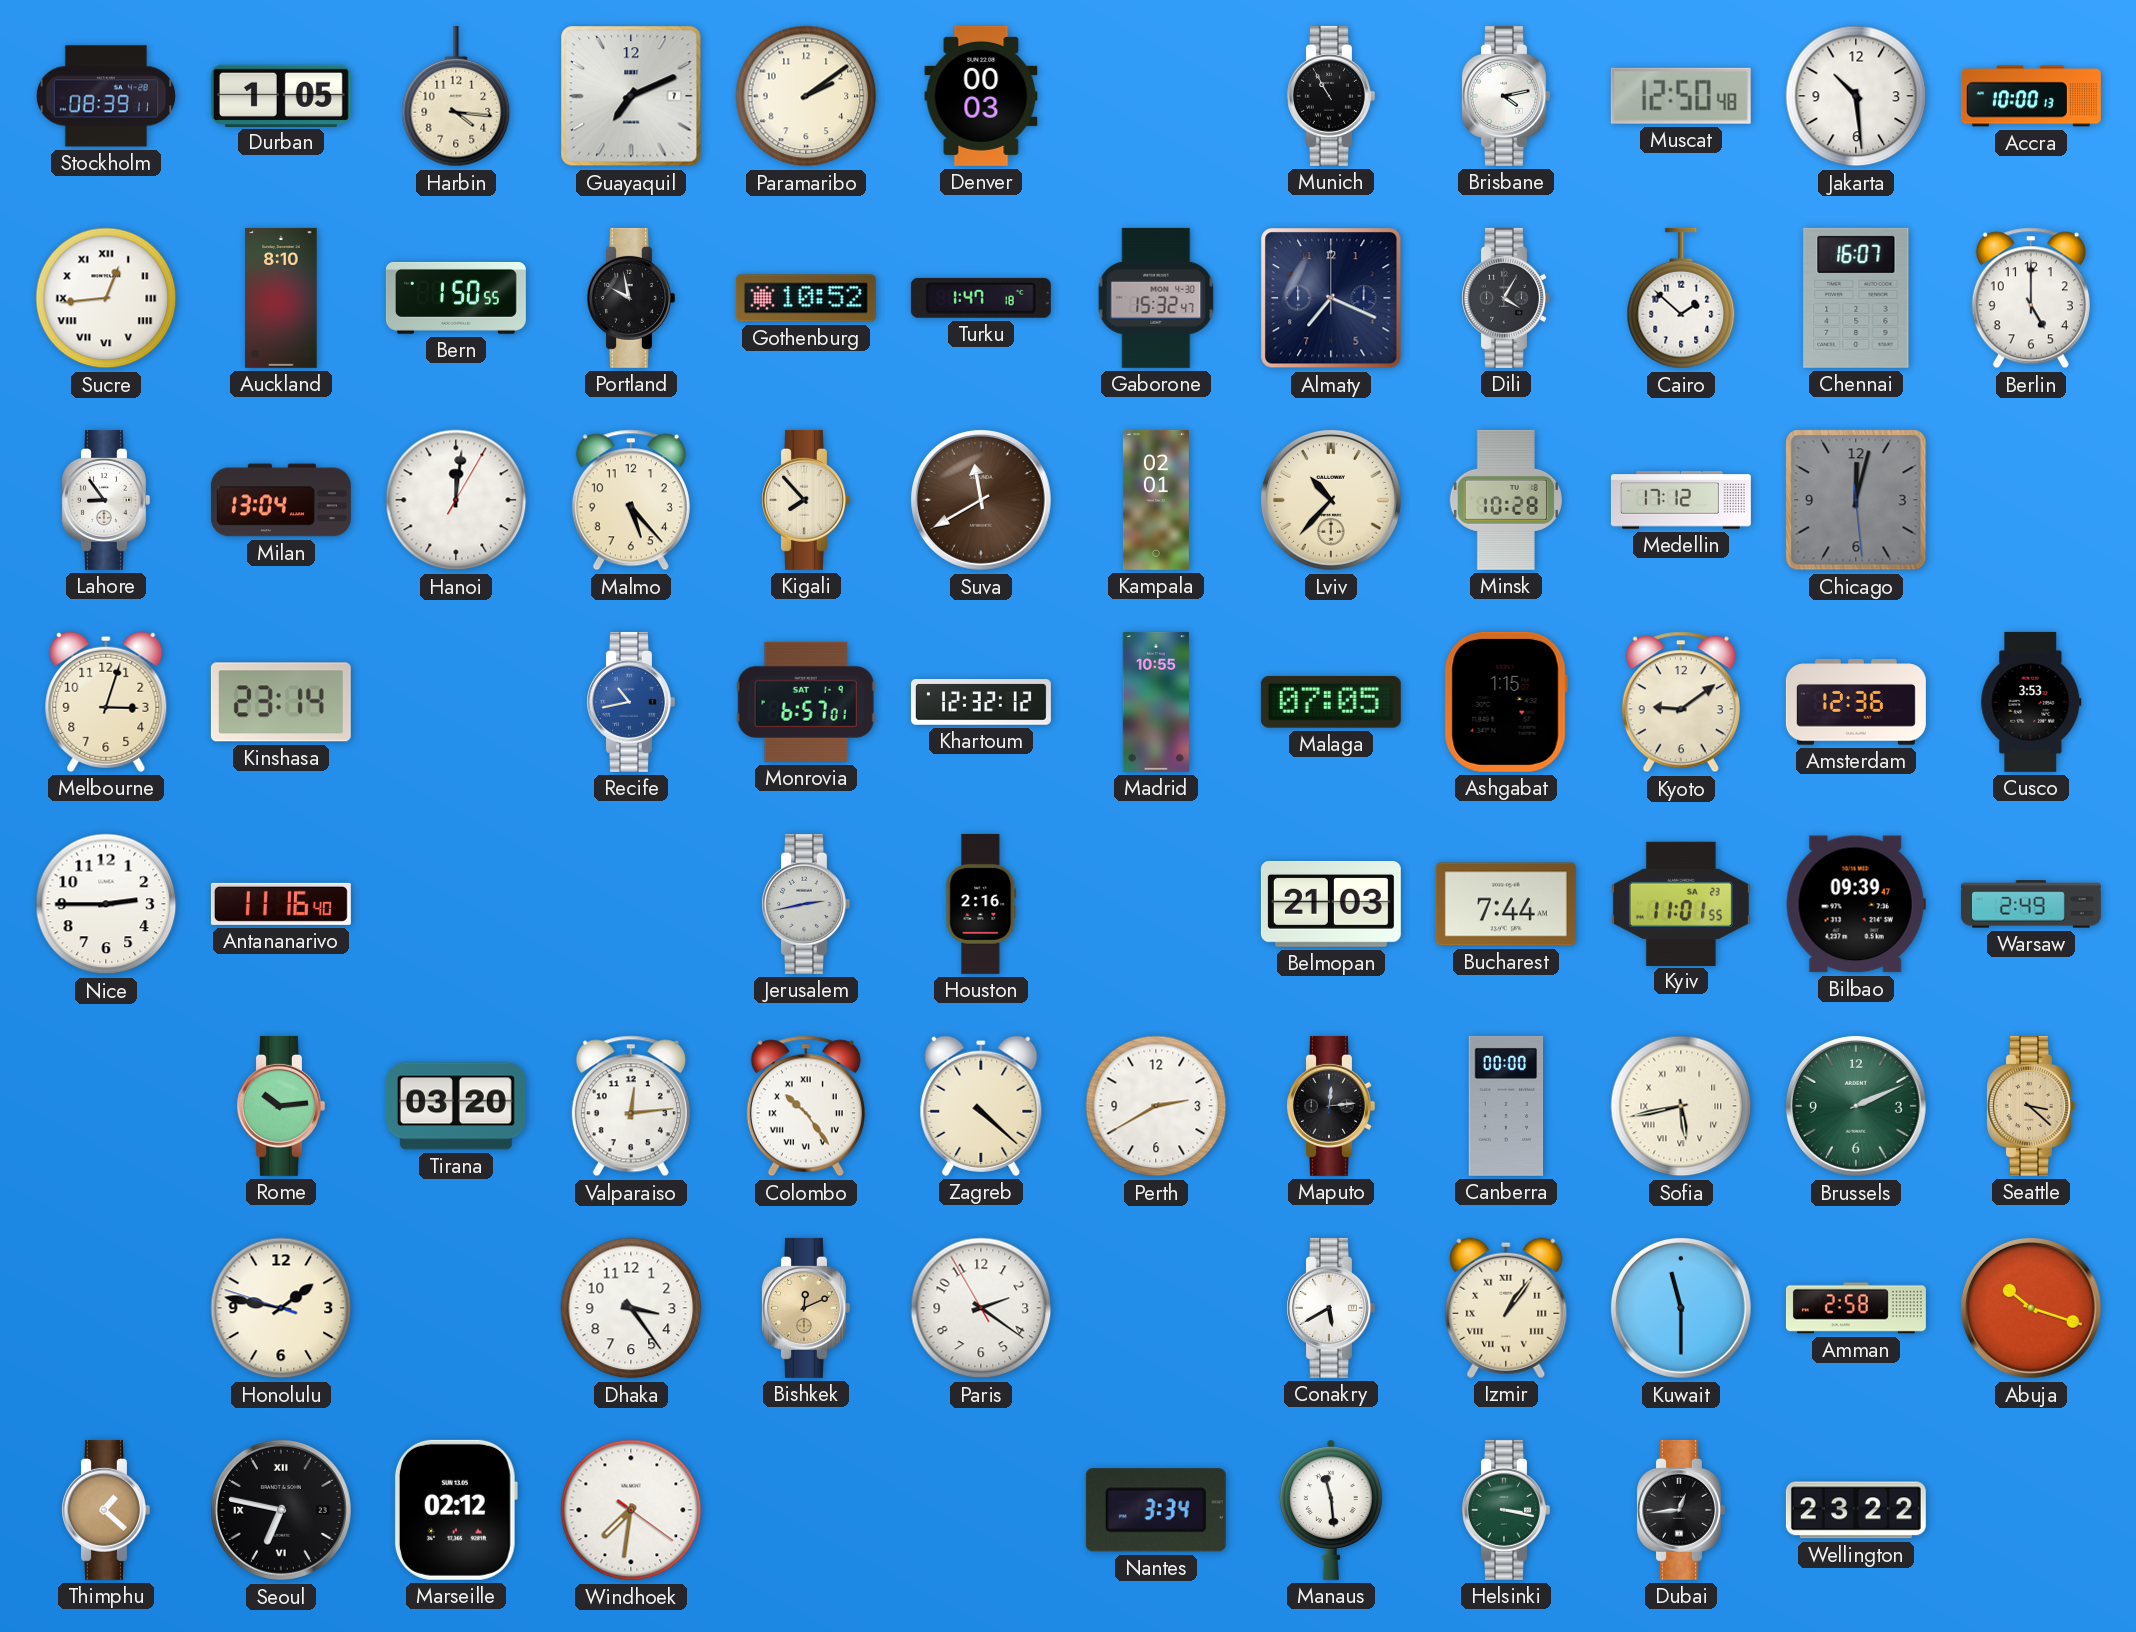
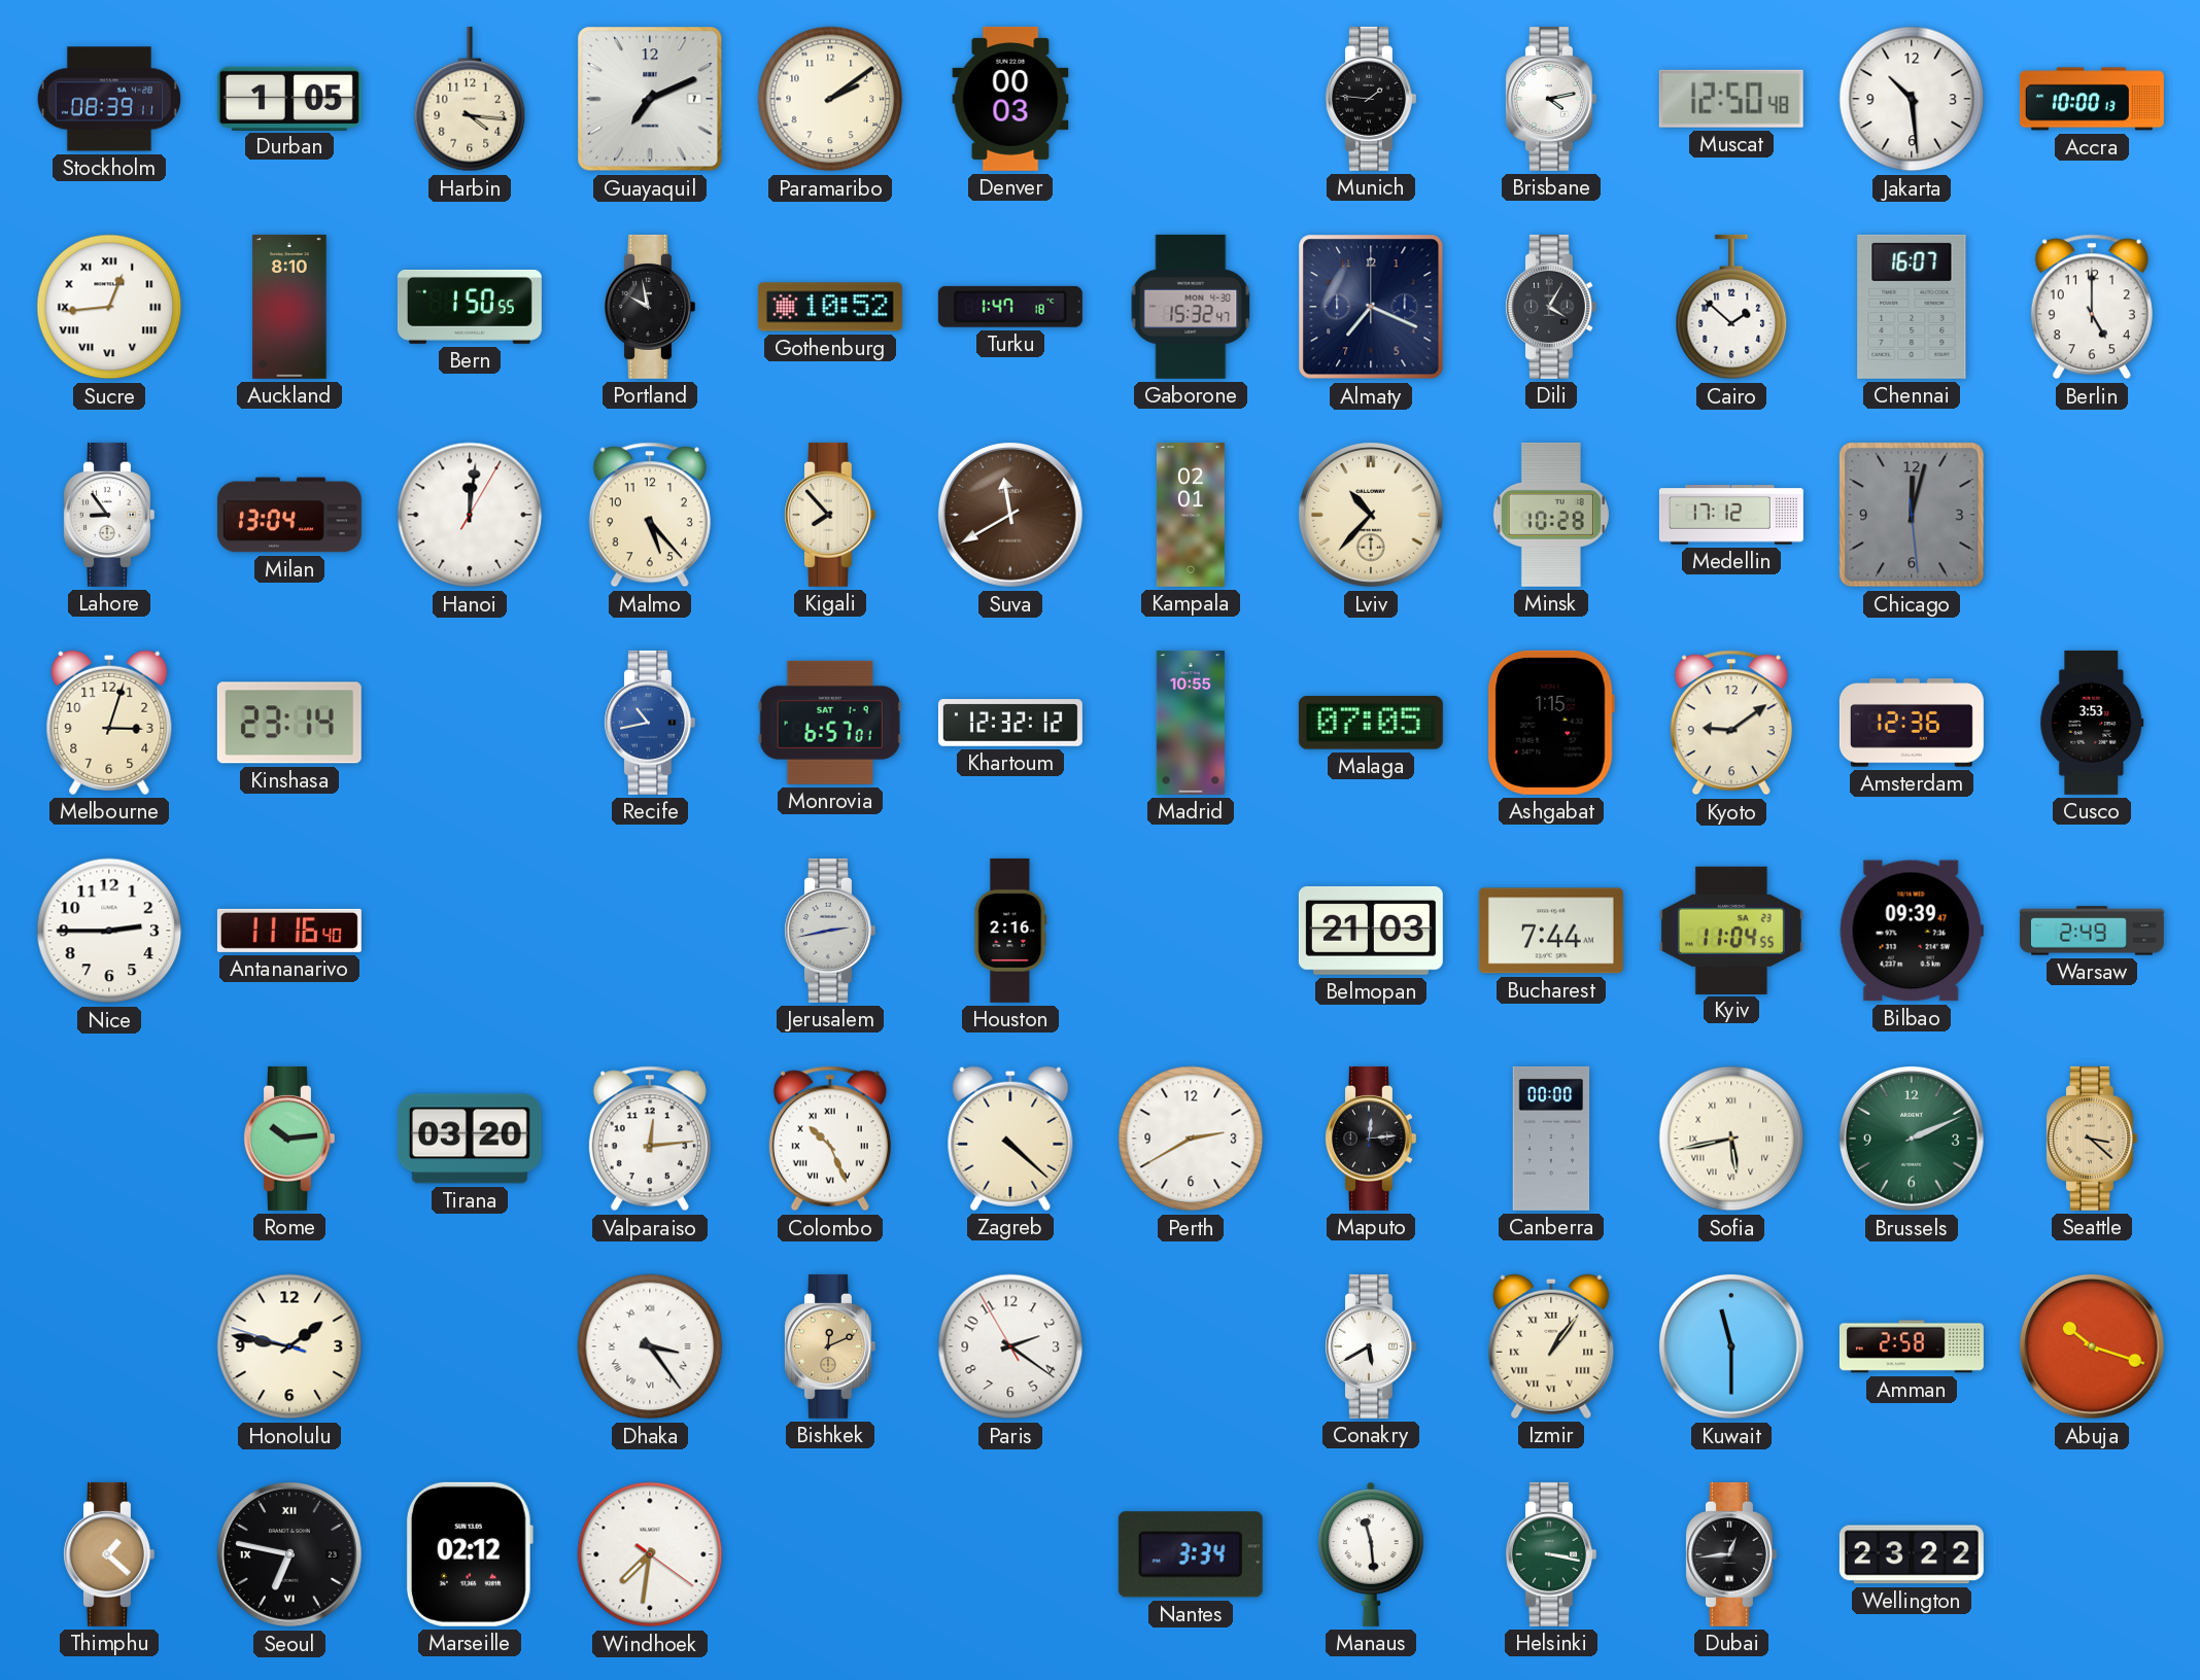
Munich: 10:55 -> 1:46 (1371, 99)
Kyiv: 11:01 -> 11:04 (1731, 930)
Colombo: 10:24 -> 10:26 (830, 1139)
Dhaka numerals: Arabic -> Roman (650, 1346)
